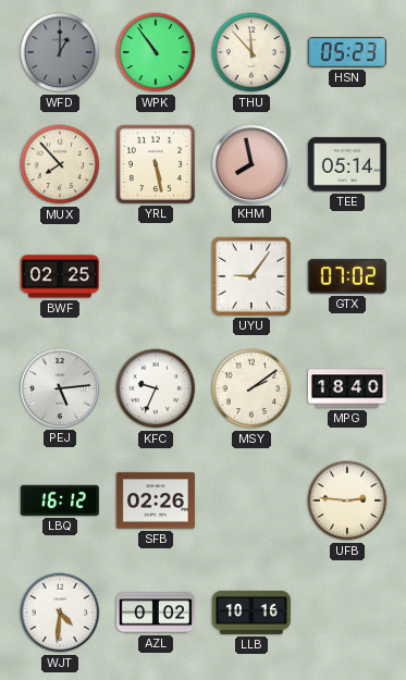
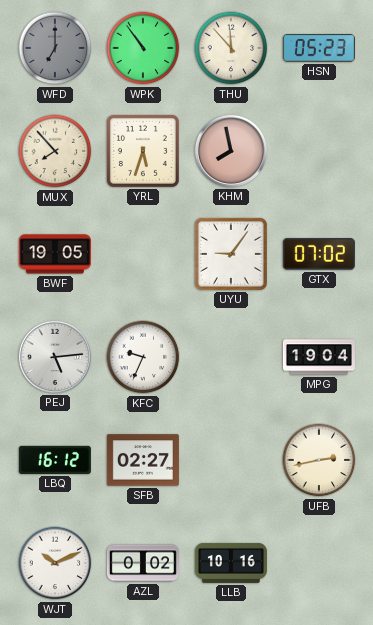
WFD: 1:00 -> 7:00 (55, 48)
YRL: 5:28 -> 5:33 (143, 151)
TEE: 05:14 -> none (347, 164)
BWF: 02:25 -> 19:05 (55, 254)
MSY: 2:09 -> none (251, 388)
MPG: 18:40 -> 19:04 (319, 357)
SFB: 02:26 -> 02:27 (143, 460)
UFB: 2:46 -> 2:43 (319, 460)
WJT: 4:31 -> 10:11 (55, 563)
